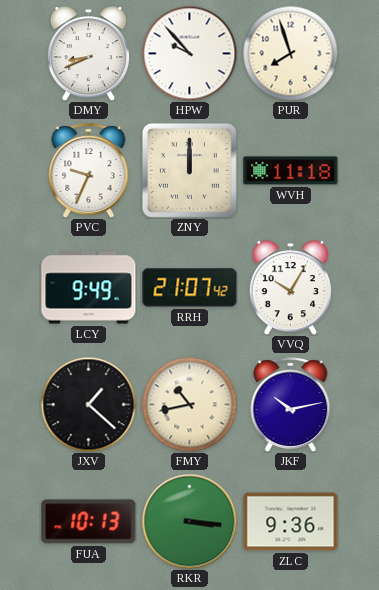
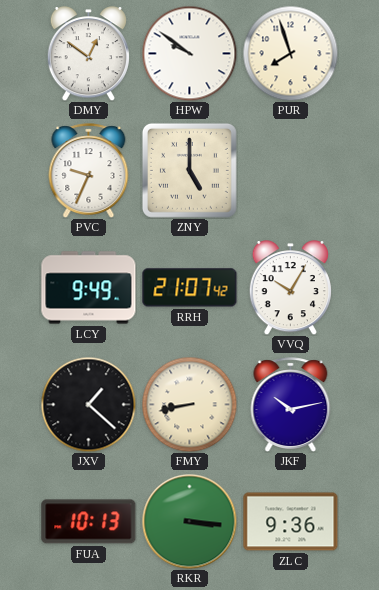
DMY: 8:41 -> 12:51 (88, 54)
HPW: 9:53 -> 9:51 (189, 53)
ZNY: 12:00 -> 5:00 (189, 170)
WVH: 11:18 -> none (291, 171)
FMY: 10:43 -> 8:43 (189, 404)
